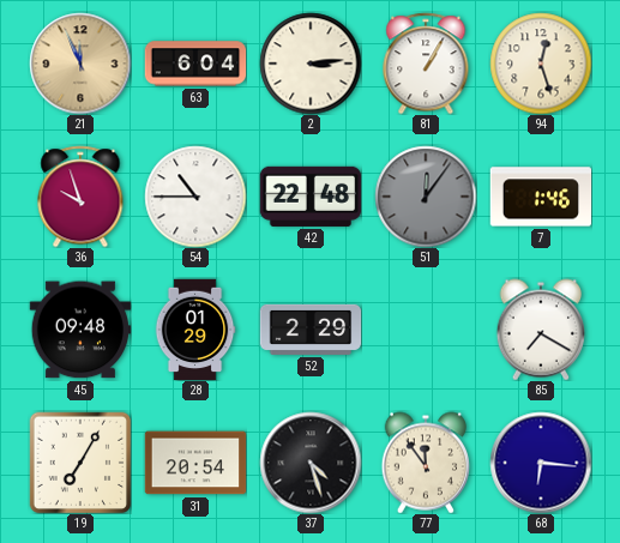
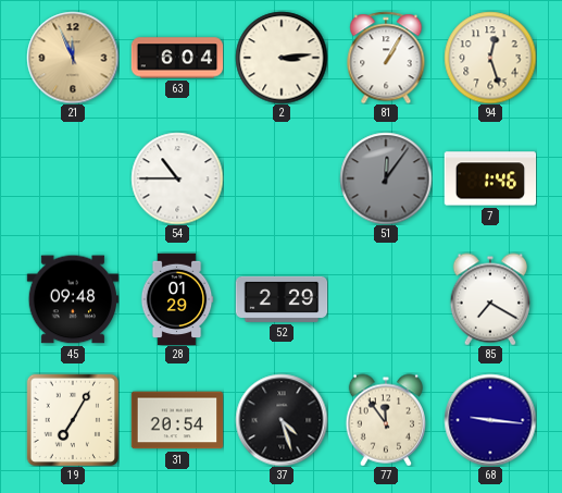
36: 9:57 -> none (80, 197)
42: 22:48 -> none (309, 197)
68: 6:16 -> 9:16 (490, 420)
